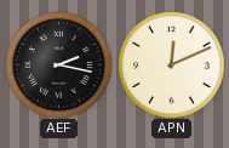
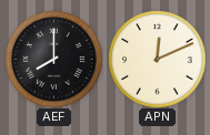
AEF: 2:17 -> 8:00 (53, 59)
